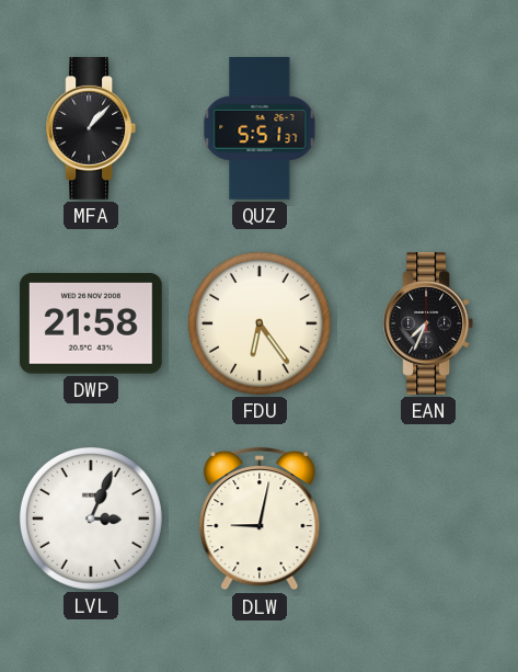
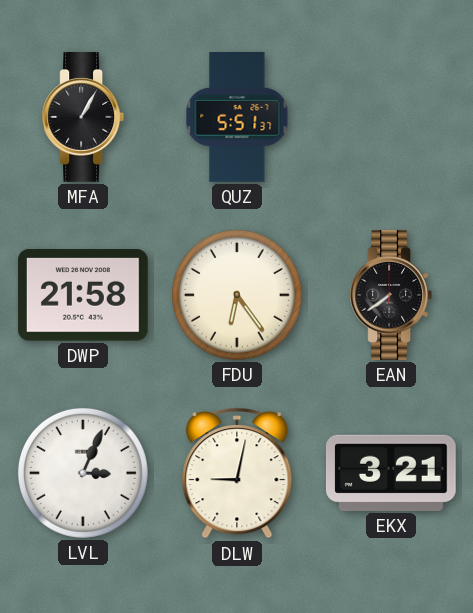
MFA: 1:07 -> 1:05 (82, 118)
EAN: 7:34 -> 7:39 (390, 296)
EKX: none -> 3:21 (391, 473)
